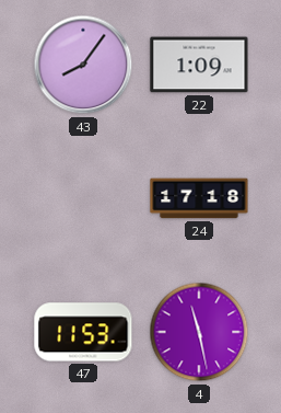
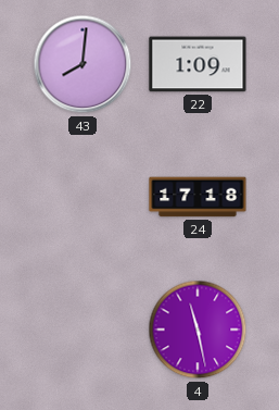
43: 8:06 -> 8:01 (83, 64)
47: 11:53 -> none (83, 332)
